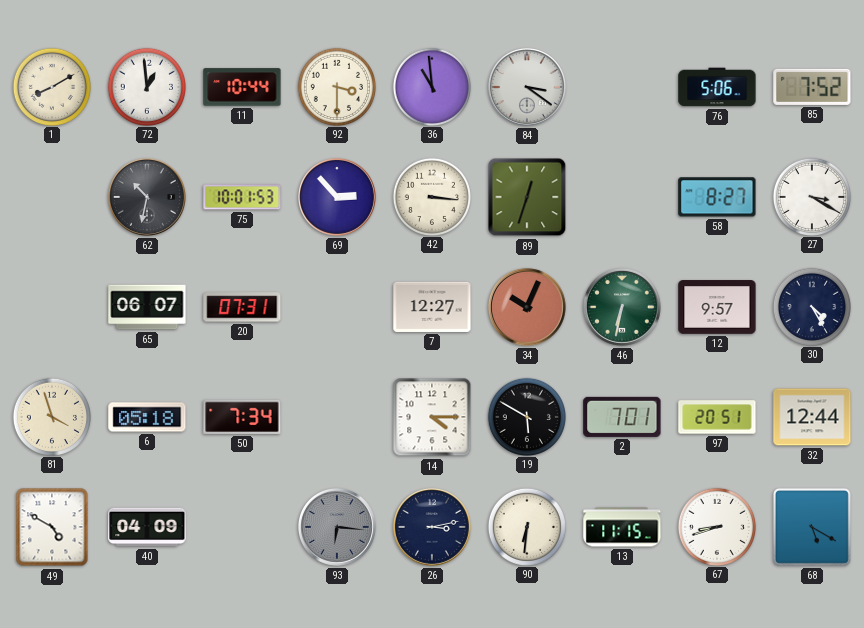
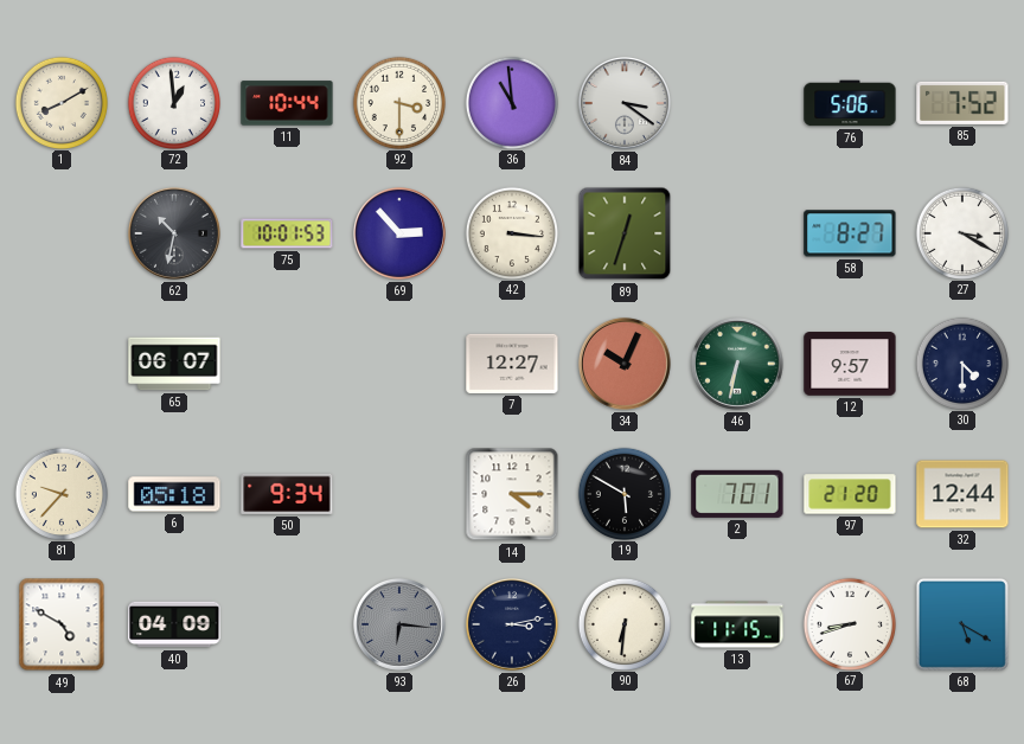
20: 07:31 -> none (242, 307)
30: 4:25 -> 4:30 (961, 363)
81: 3:57 -> 9:37 (60, 493)
50: 7:34 -> 9:34 (287, 494)
97: 20:51 -> 21:20 (850, 494)
